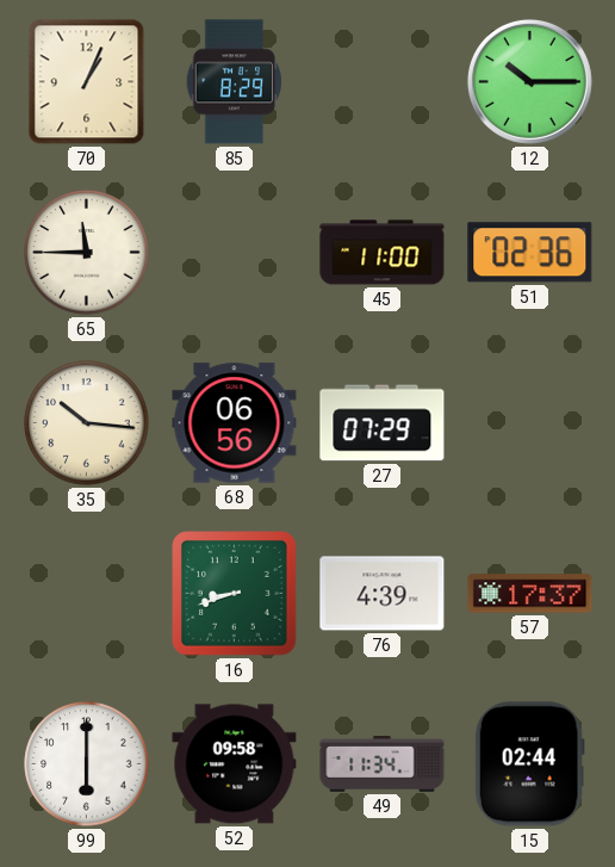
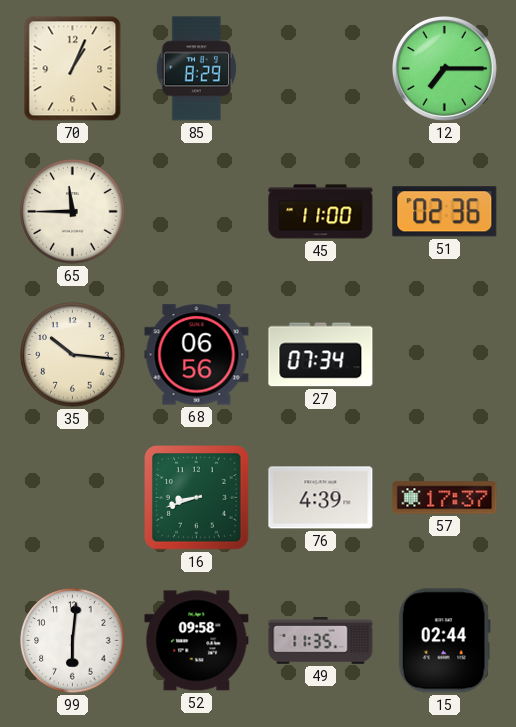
12: 10:15 -> 7:15 (444, 68)
27: 07:29 -> 07:34 (321, 355)
99: 6:00 -> 6:01 (73, 641)
49: 11:34 -> 11:35 (321, 641)
